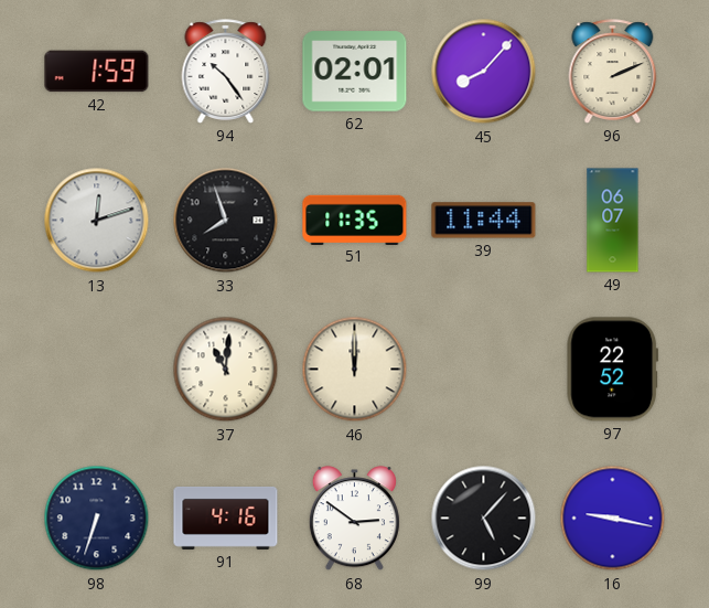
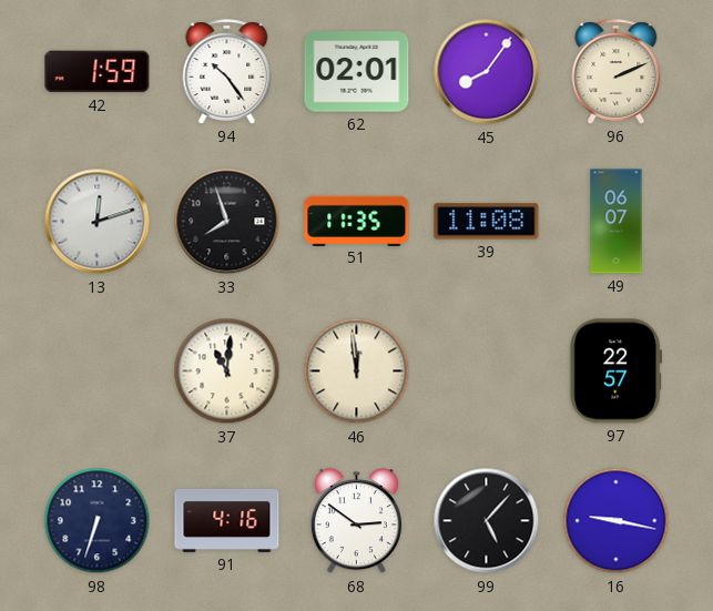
45: 8:07 -> 8:06 (487, 72)
39: 11:44 -> 11:08 (487, 222)
46: 12:00 -> 11:59 (357, 371)
97: 22:52 -> 22:57 (617, 371)
